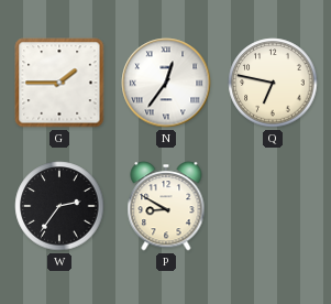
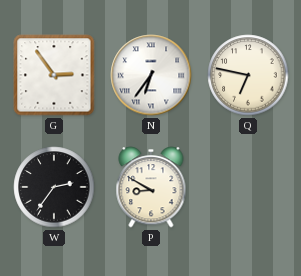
G: 1:45 -> 2:54 (54, 75)
N: 12:36 -> 6:36 (151, 75)
